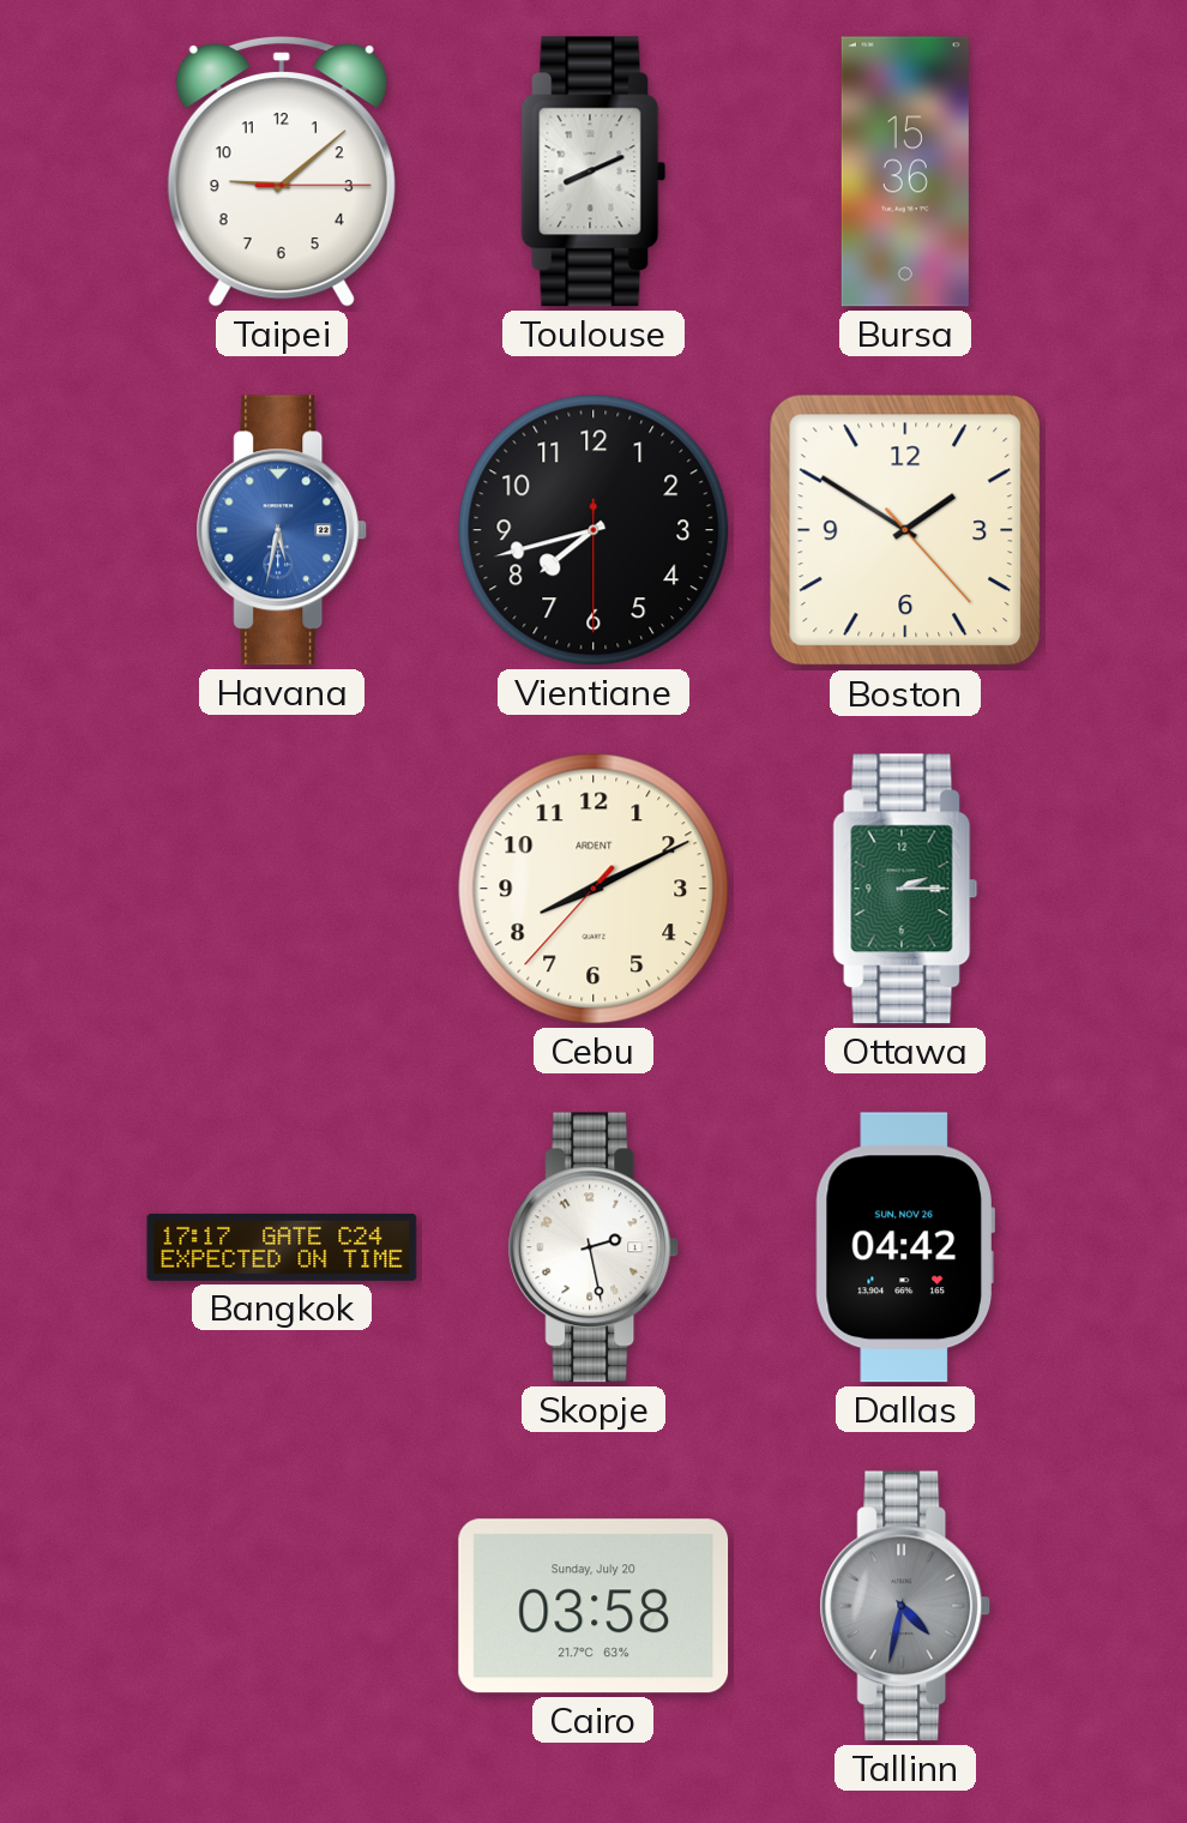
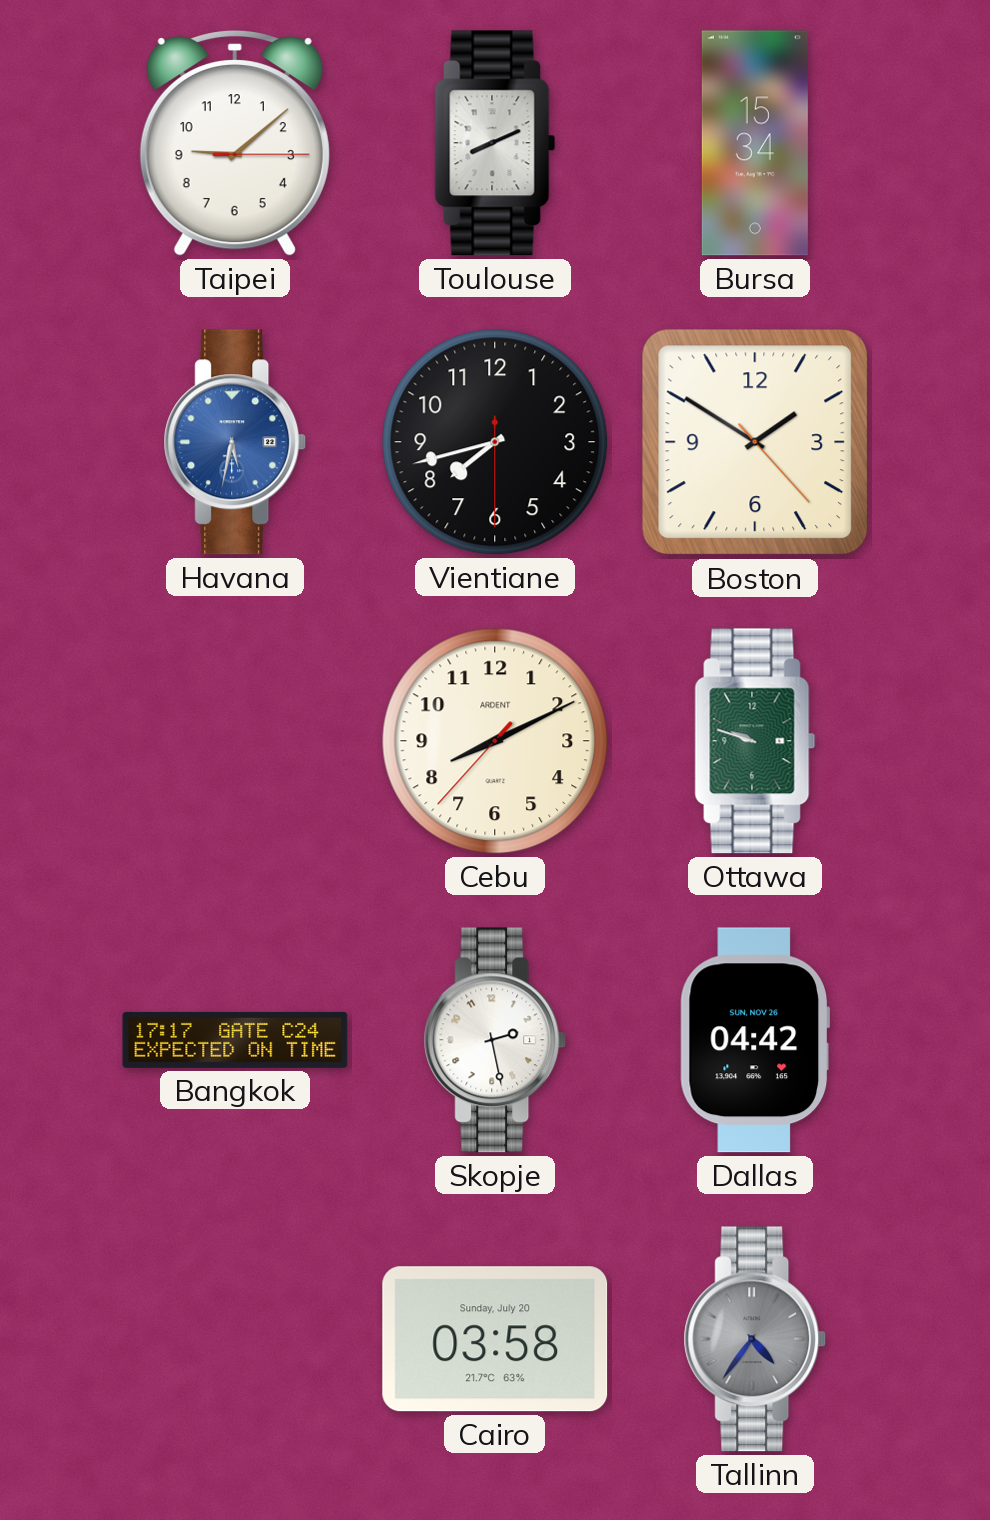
Bursa: 15:36 -> 15:34 (755, 143)
Ottawa: 2:15 -> 9:48 (755, 741)
Tallinn: 4:32 -> 4:36 (755, 1339)
